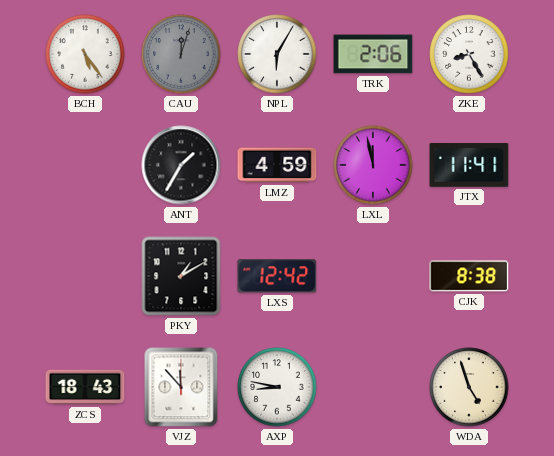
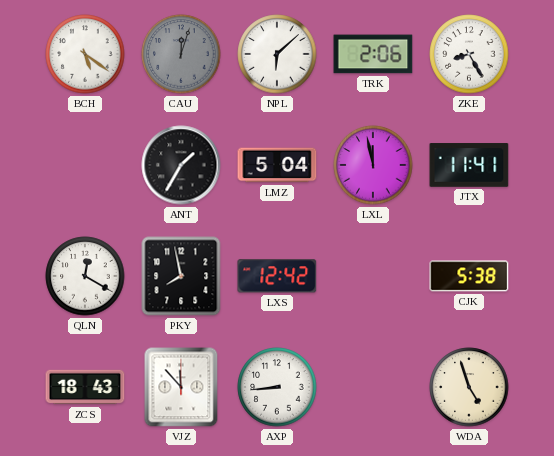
BCH: 5:24 -> 5:21 (85, 54)
NPL: 6:05 -> 6:08 (277, 54)
LMZ: 4:59 -> 5:04 (277, 165)
QLN: none -> 12:20 (85, 276)
PKY: 1:10 -> 7:58 (181, 276)
CJK: 8:38 -> 5:38 (469, 276)
AXP: 8:47 -> 8:44 (277, 387)
